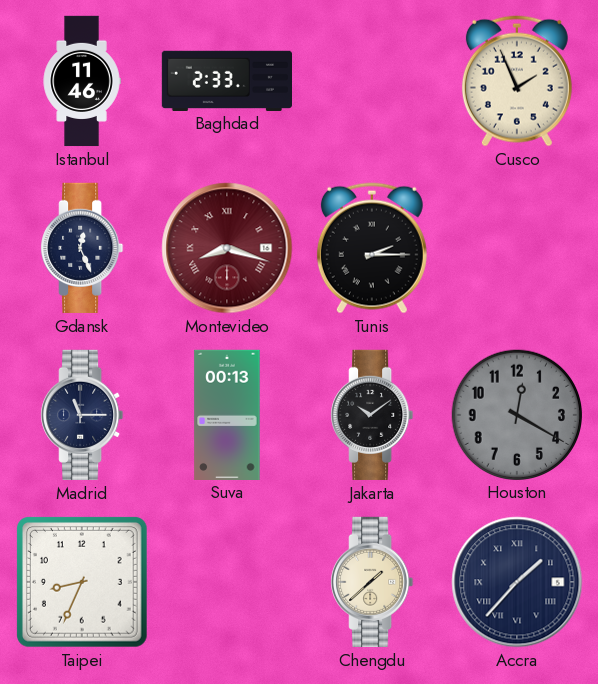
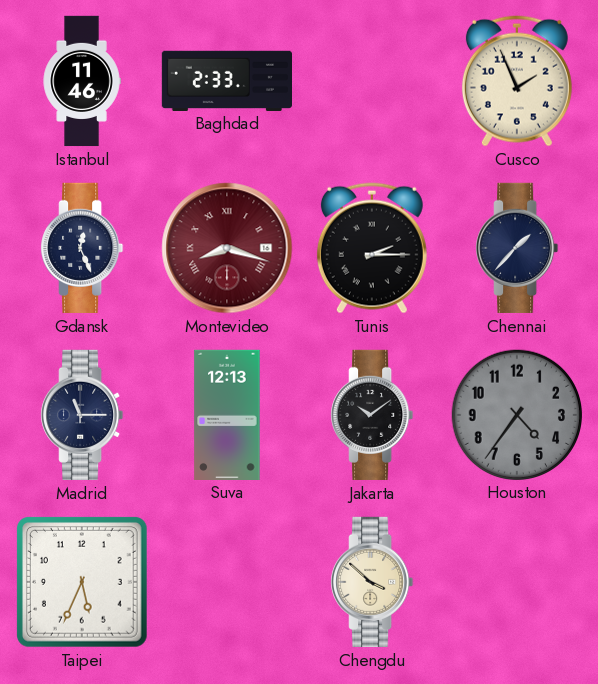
Chennai: none -> 1:37 (517, 248)
Suva: 00:13 -> 12:13 (227, 414)
Houston: 12:20 -> 4:36 (516, 414)
Taipei: 8:34 -> 5:34 (82, 582)
Chengdu: 1:38 -> 3:52 (372, 582)
Accra: 1:37 -> none (517, 582)
